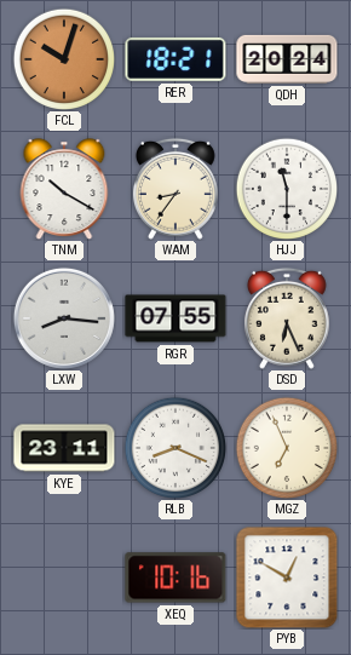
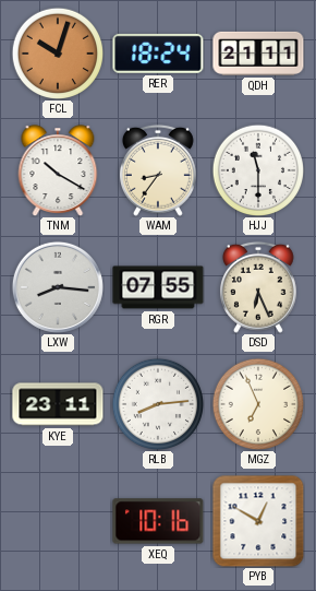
RER: 18:21 -> 18:24 (158, 54)
QDH: 20:24 -> 21:11 (258, 54)
RLB: 8:19 -> 8:14 (158, 404)
